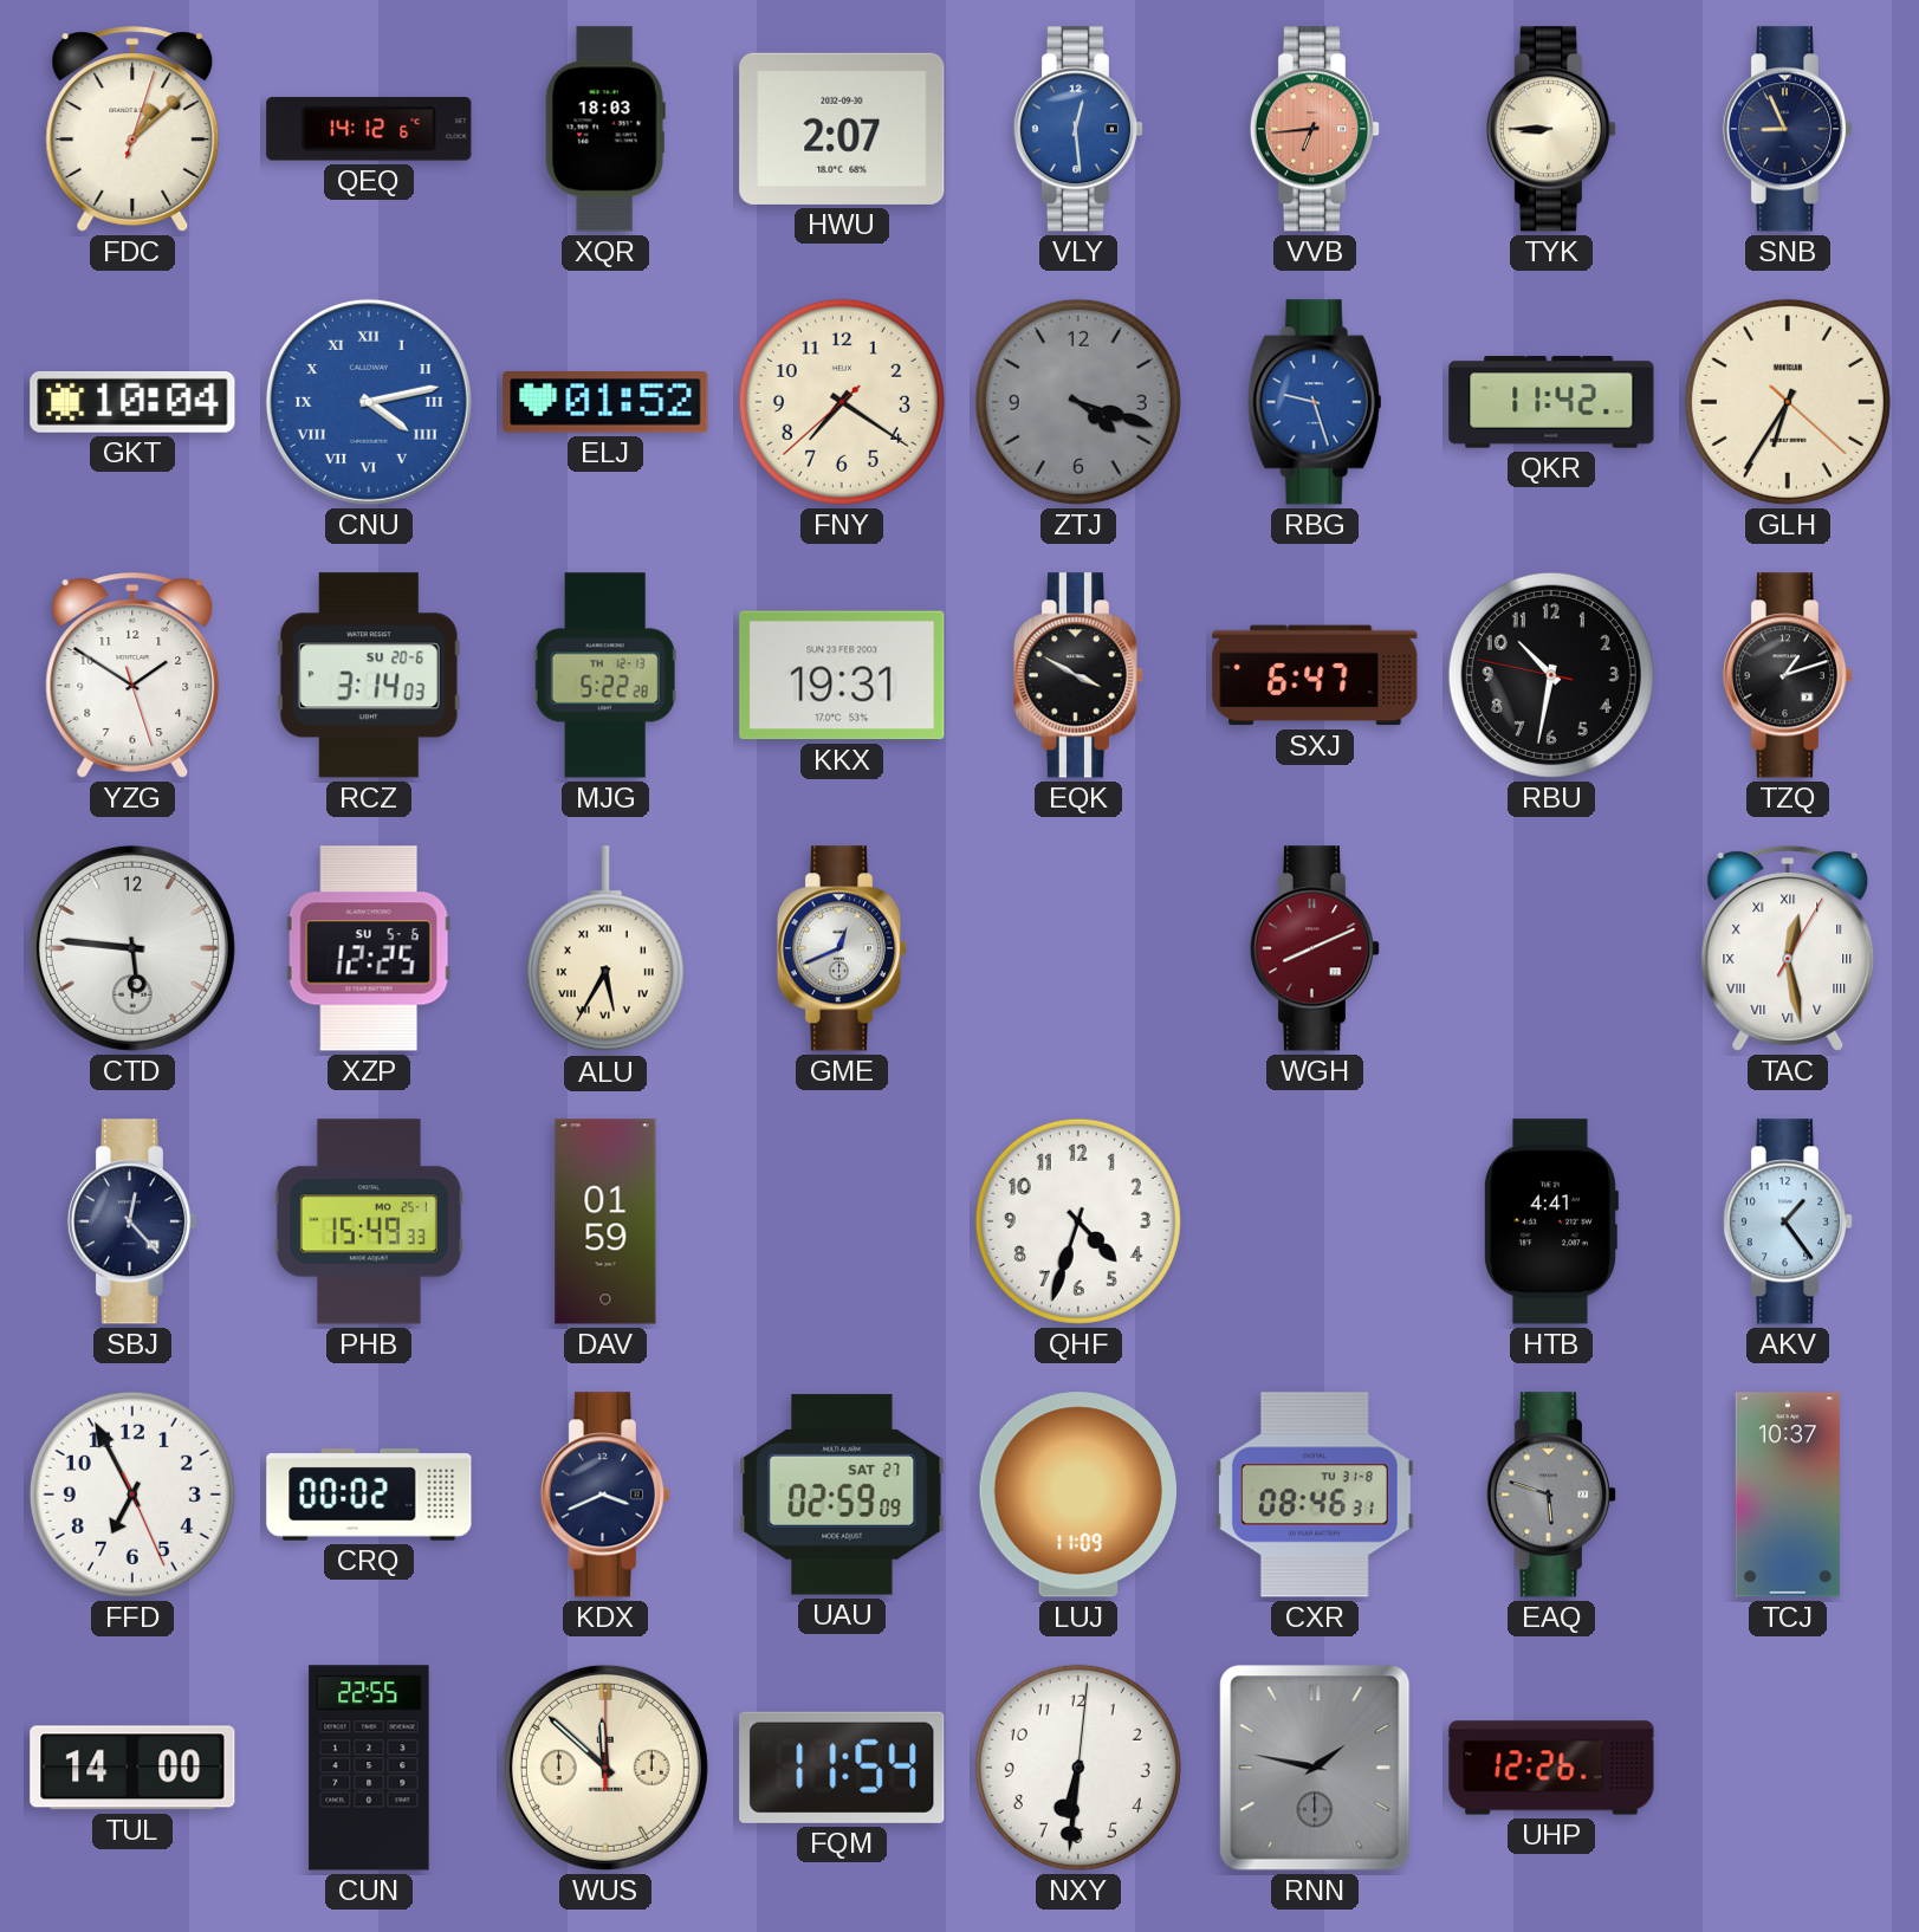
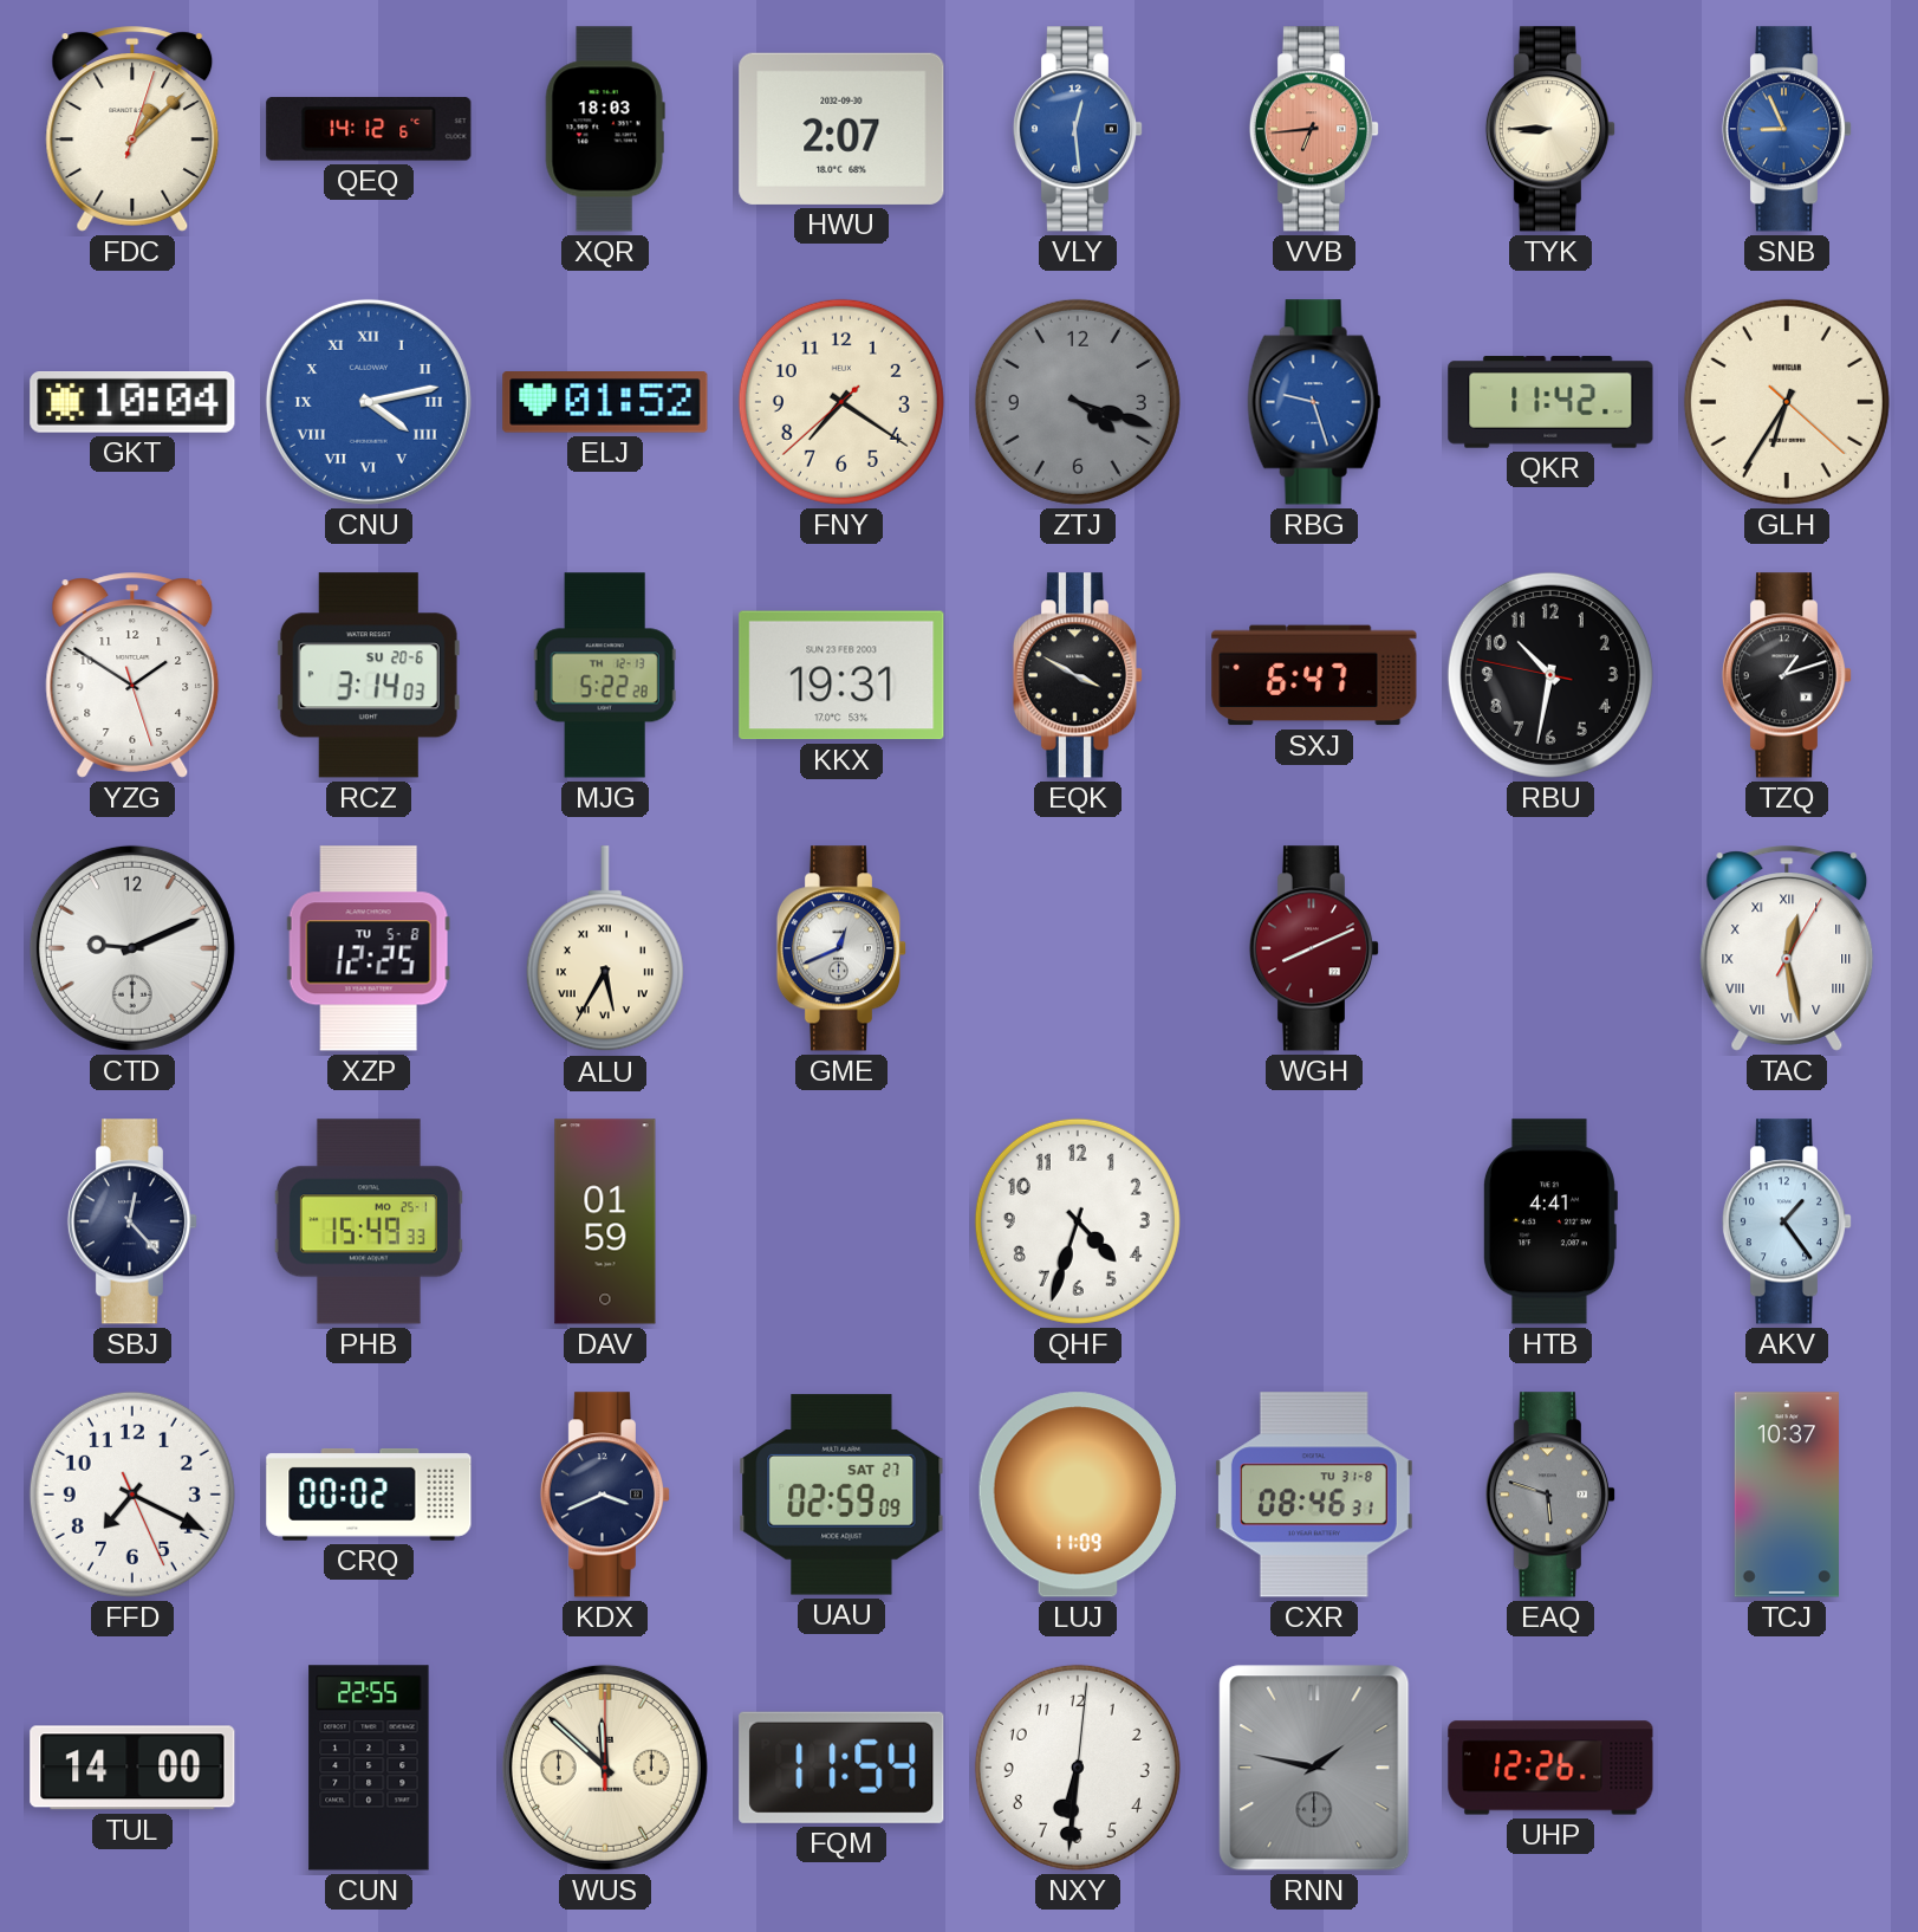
SNB dial: navy -> blue (1787, 129)
CTD: 5:46 -> 9:11 (132, 948)
XZP date: SU 5-6 -> TU 5-8 (369, 948)
FFD: 6:55 -> 7:19 (132, 1495)
